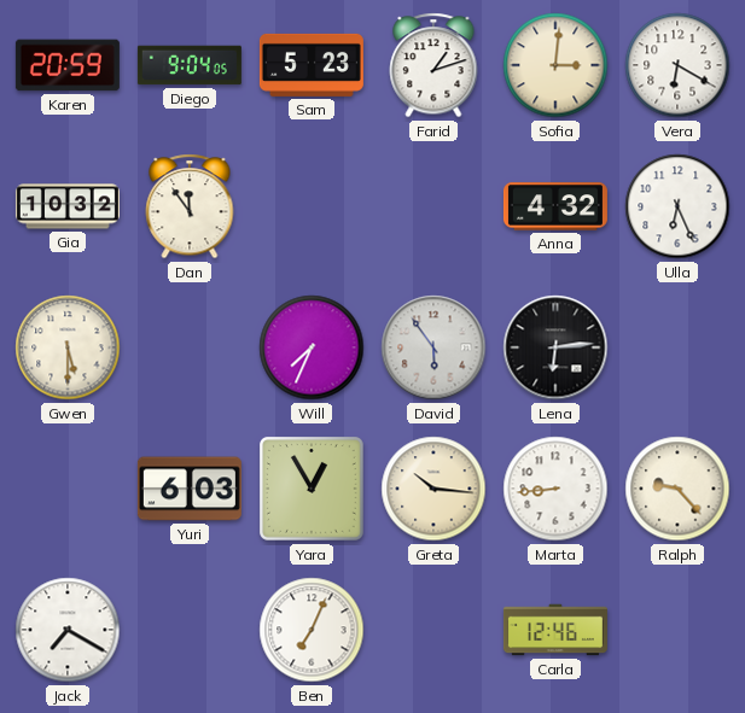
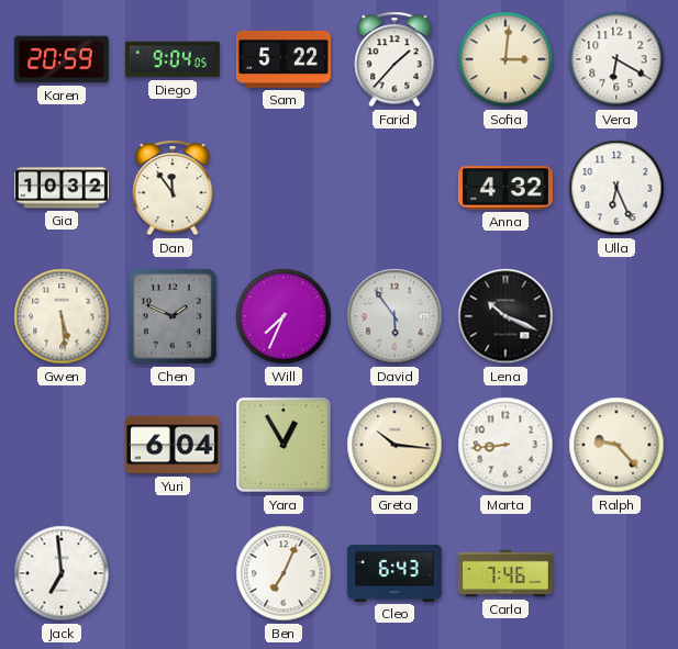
Sam: 5:23 -> 5:22 (284, 59)
Farid: 1:12 -> 1:37 (394, 59)
Gwen: 5:30 -> 5:29 (62, 316)
Chen: none -> 1:49 (173, 316)
Lena: 6:14 -> 10:19 (505, 316)
Yuri: 6:03 -> 6:04 (173, 445)
Jack: 7:20 -> 6:59 (62, 573)
Cleo: none -> 6:43 (394, 573)
Carla: 12:46 -> 7:46 (505, 573)
